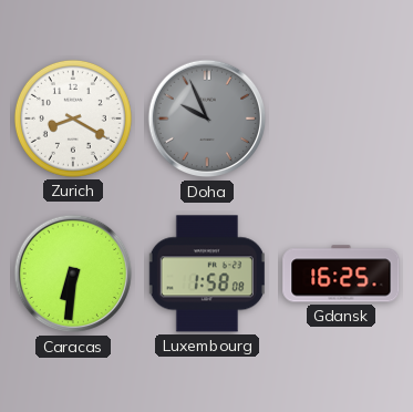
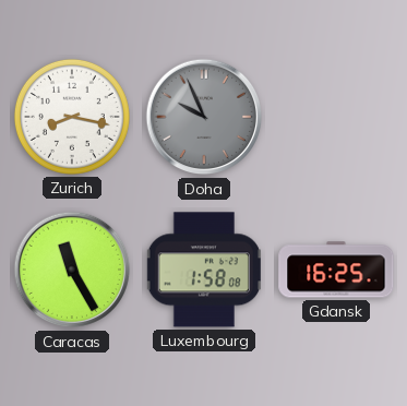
Zurich: 8:20 -> 8:17 (72, 117)
Caracas: 6:31 -> 11:25 (72, 270)
